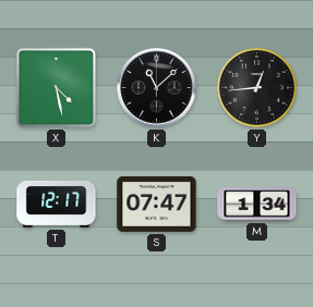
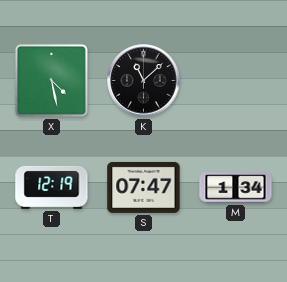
Y: 12:44 -> none (256, 87)
T: 12:17 -> 12:19 (52, 187)
